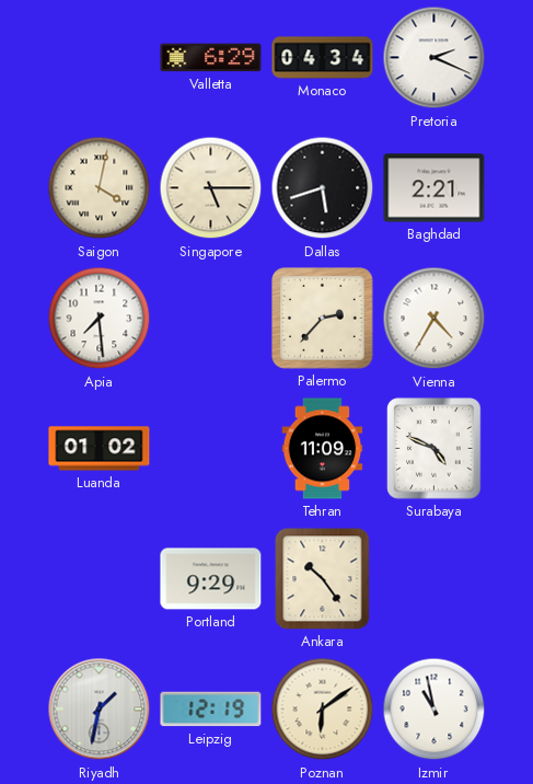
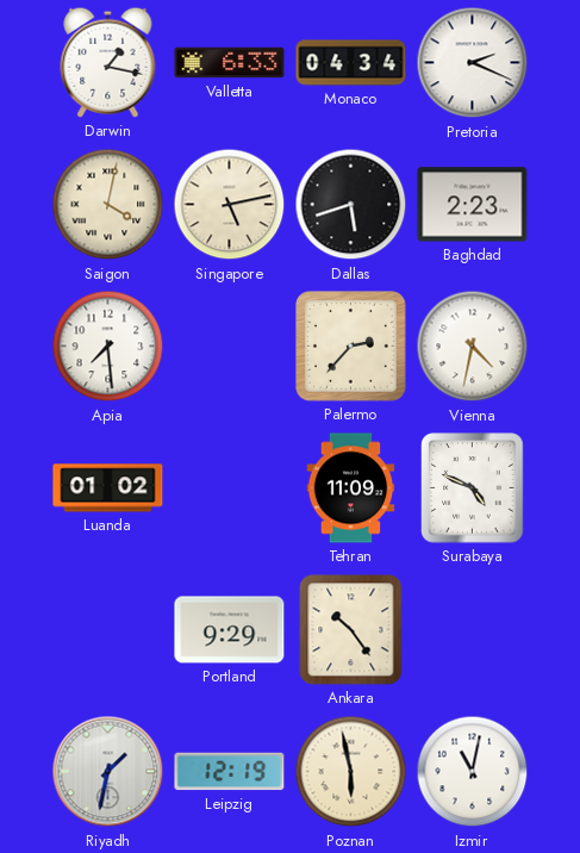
Darwin: none -> 1:17 (108, 62)
Valletta: 6:29 -> 6:33 (230, 63)
Singapore: 5:15 -> 5:13 (230, 205)
Baghdad: 2:21 -> 2:23 (473, 205)
Vienna: 4:35 -> 4:32 (473, 347)
Poznan: 6:09 -> 5:58 (351, 772)
Izmir: 10:58 -> 11:02 (473, 772)
